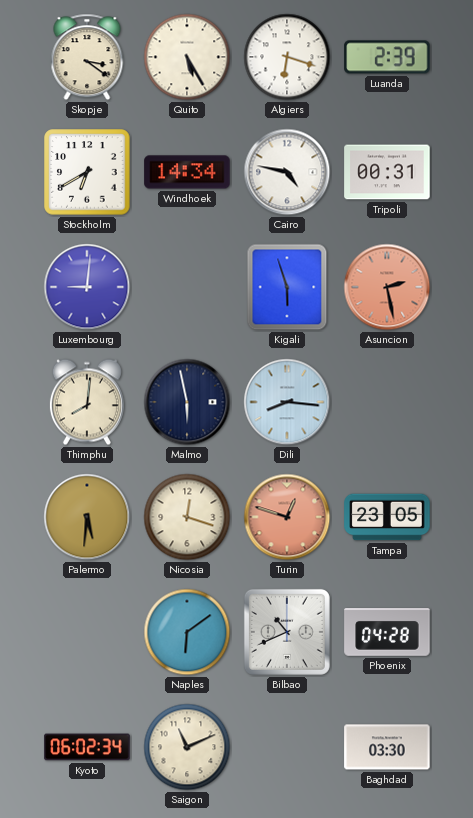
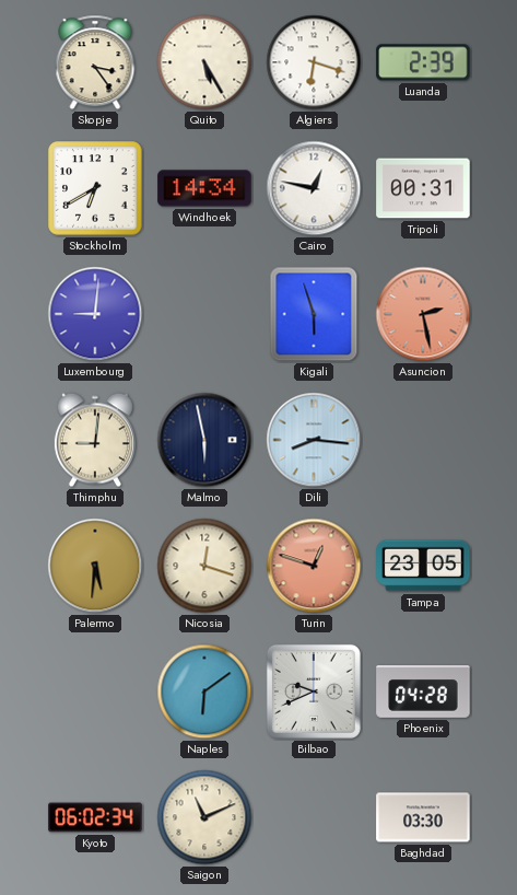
Skopje: 3:21 -> 3:24 (95, 62)
Cairo: 4:47 -> 12:47 (314, 188)
Thimphu: 8:01 -> 9:01 (95, 440)
Bilbao: 10:41 -> 9:41 (314, 691)
